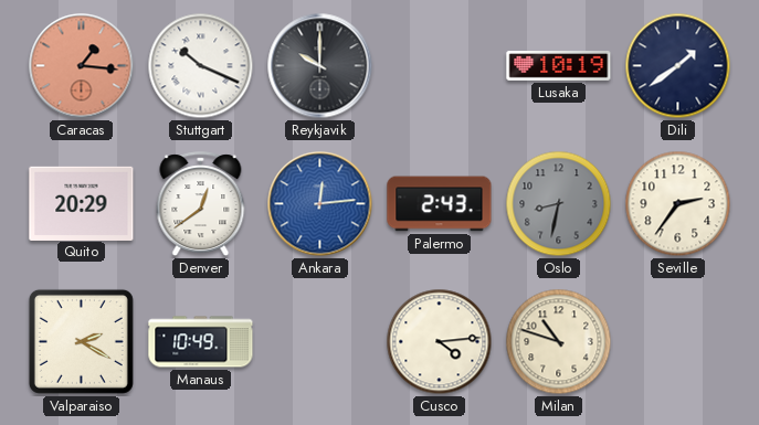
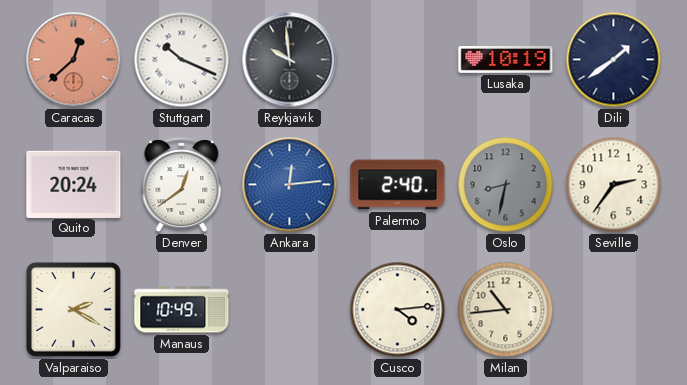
Caracas: 1:16 -> 12:38 (74, 60)
Reykjavik: 10:00 -> 9:59 (290, 60)
Quito: 20:29 -> 20:24 (74, 184)
Palermo: 2:43 -> 2:40 (398, 185)
Milan: 10:48 -> 10:44 (506, 310)
